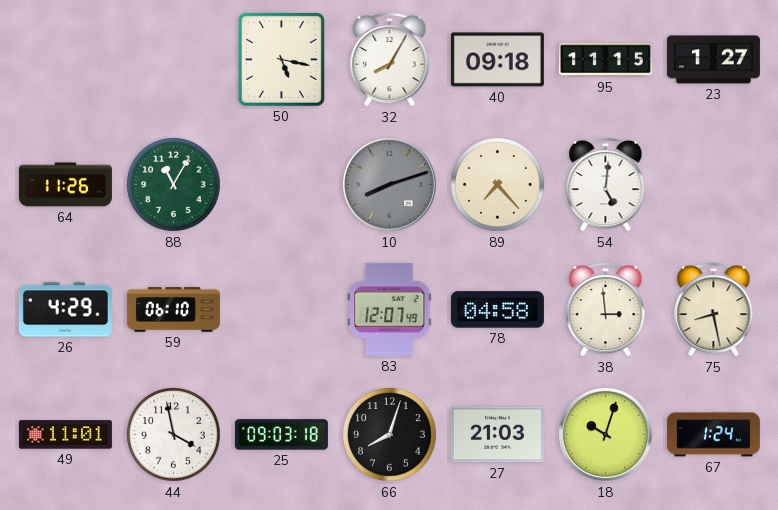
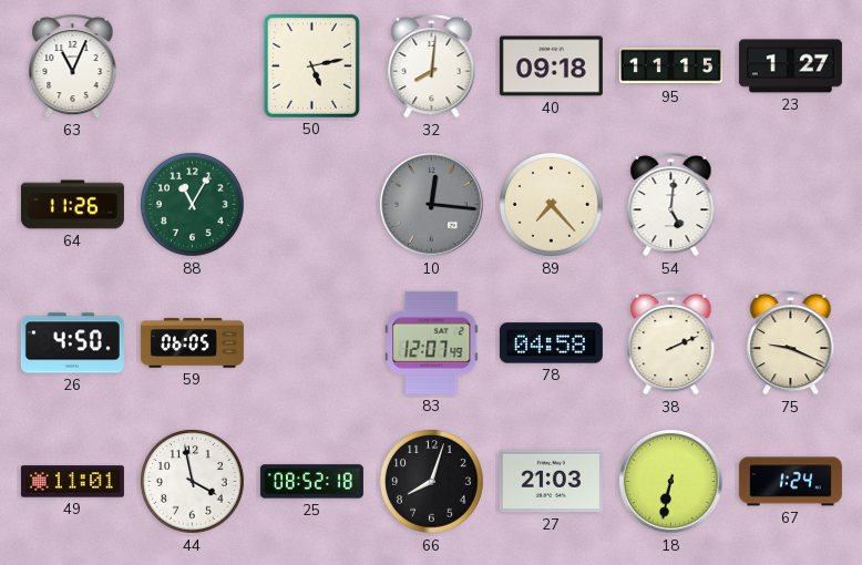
63: none -> 11:04 (73, 65)
50: 5:17 -> 5:13 (311, 65)
32: 8:05 -> 8:01 (432, 65)
10: 8:12 -> 12:16 (431, 204)
26: 4:29 -> 4:50 (72, 343)
59: 06:10 -> 06:05 (192, 343)
38: 2:59 -> 2:11 (671, 342)
75: 8:28 -> 9:19 (791, 342)
25: 09:03 -> 08:52 (311, 482)
18: 10:03 -> 6:32 (670, 481)
